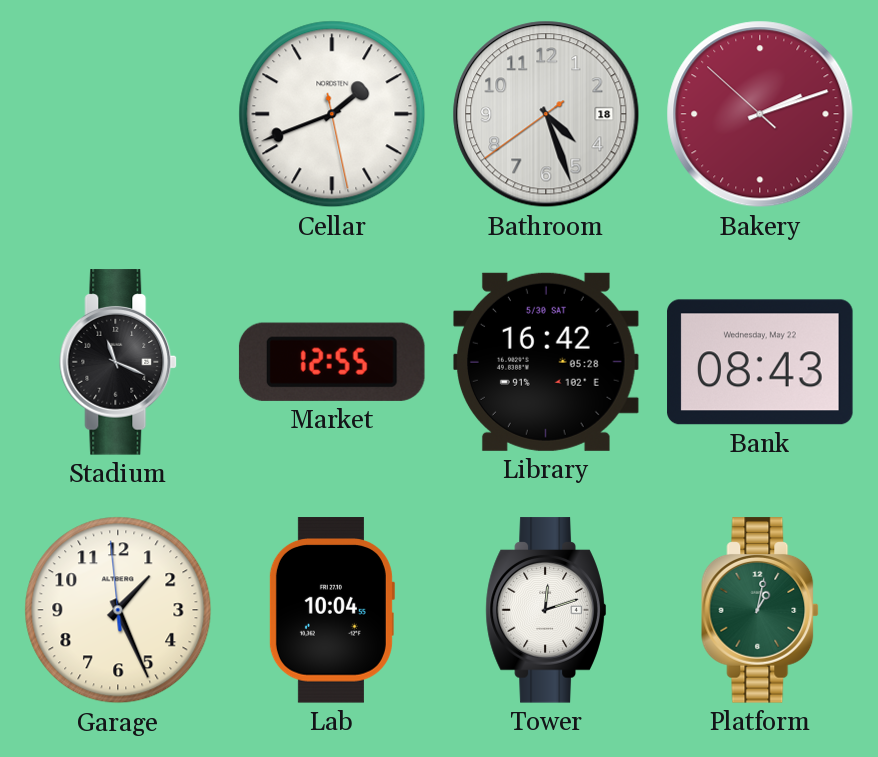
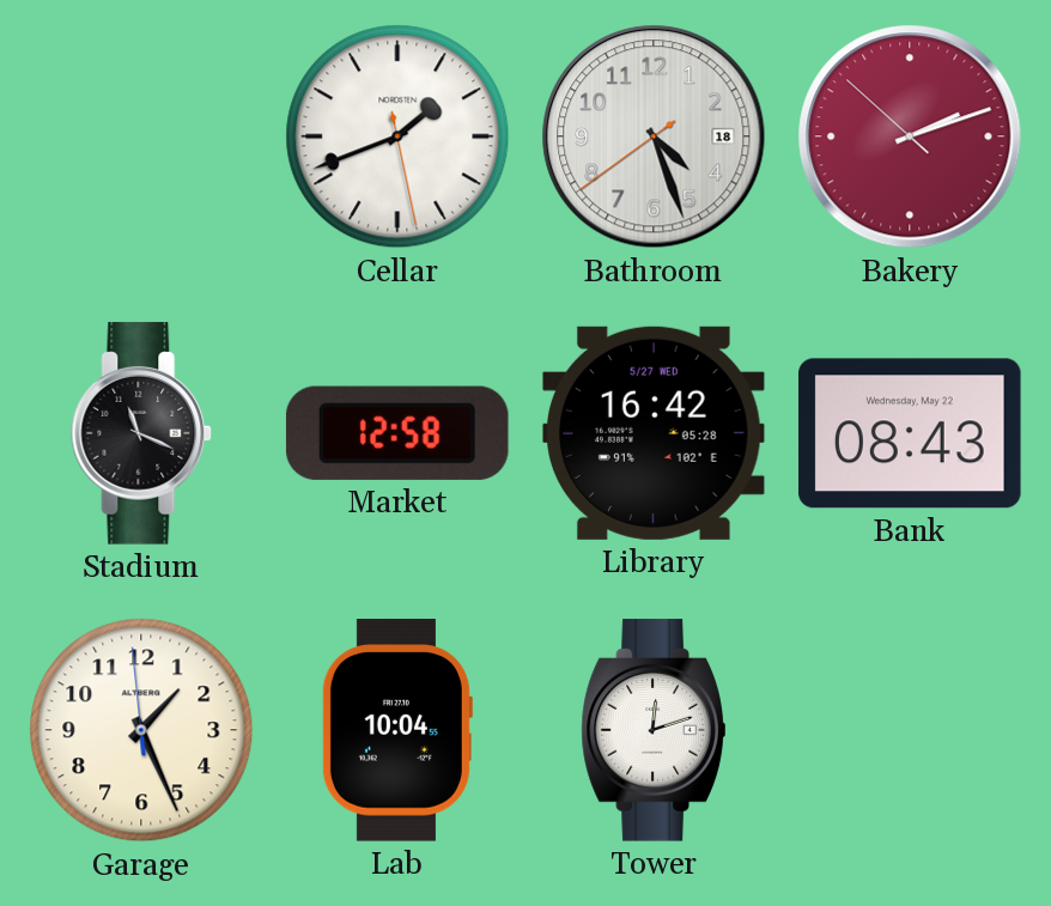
Market: 12:55 -> 12:58 (397, 433)
Library date: 5/30 SAT -> 5/27 WED (655, 433)
Platform: 1:02 -> none (761, 610)
